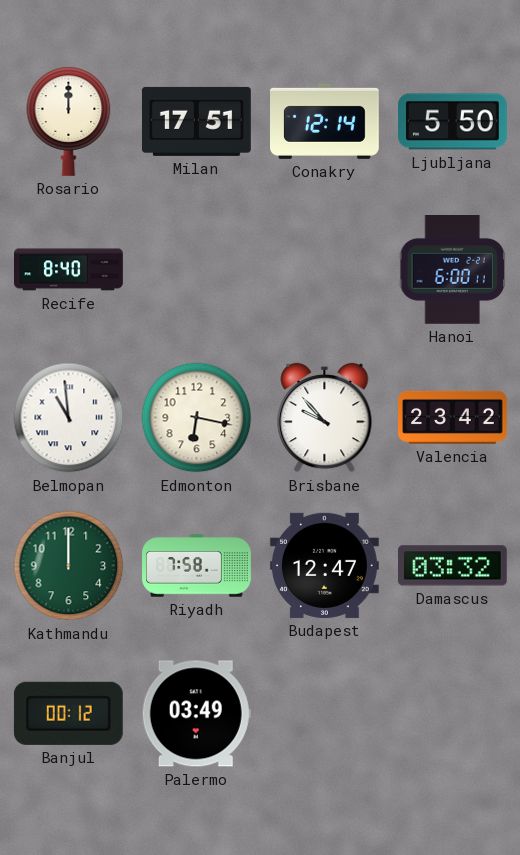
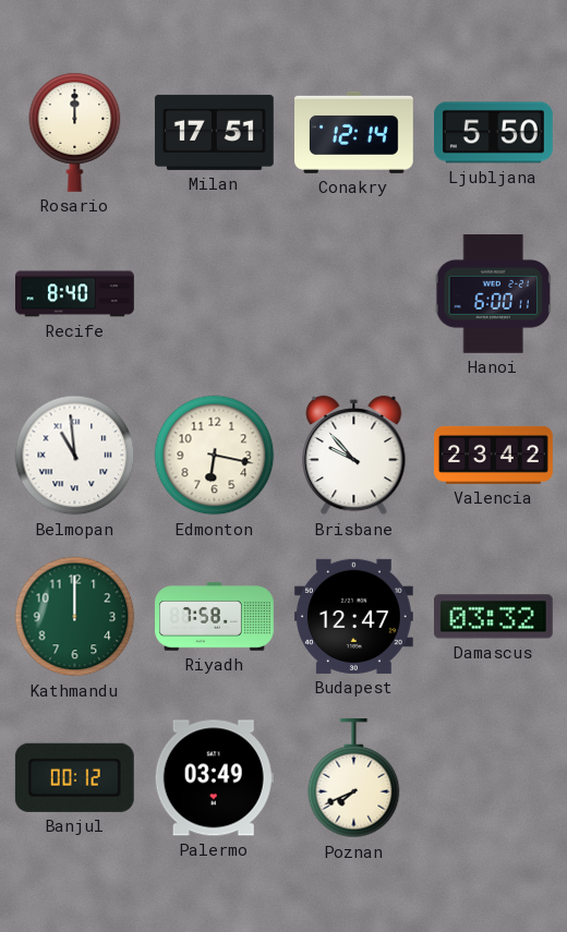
Poznan: none -> 7:41 (354, 779)
